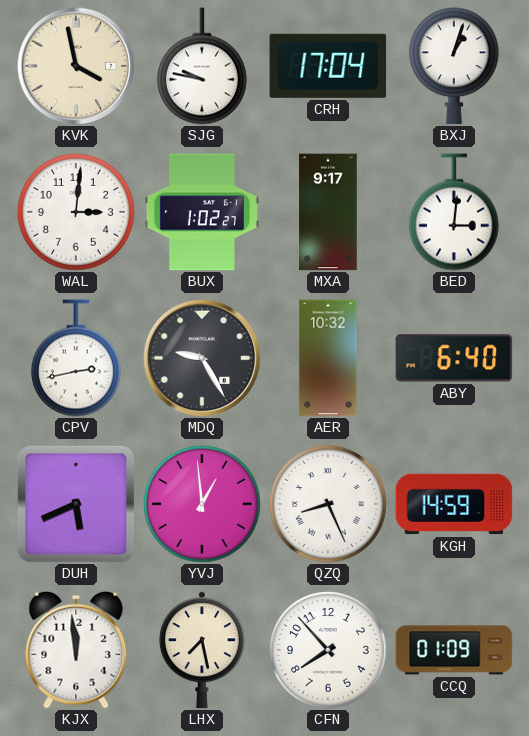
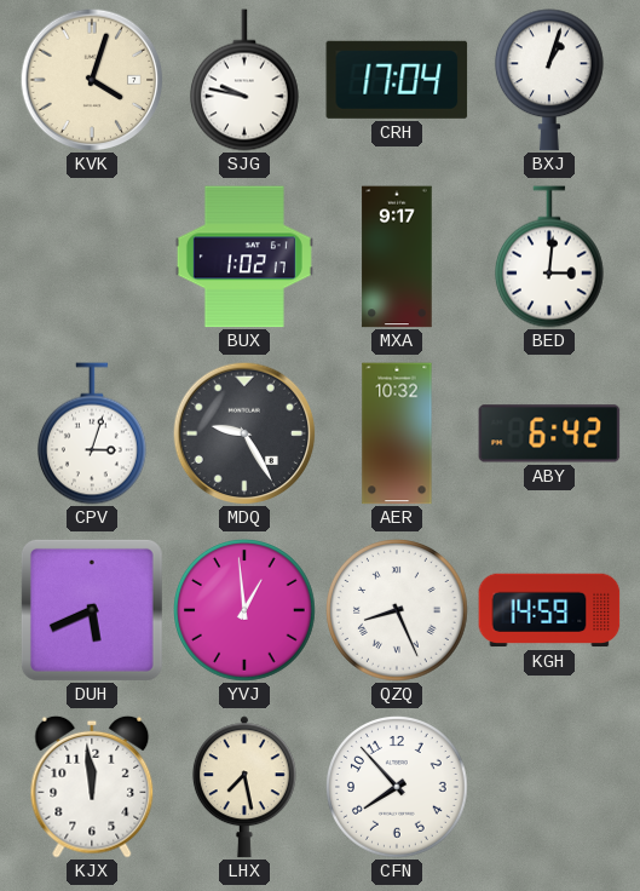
KVK: 3:58 -> 4:03 (92, 80)
WAL: 3:01 -> none (77, 213)
BUX: 1:02:27 -> 1:02:17 (244, 257)
CPV: 2:43 -> 3:03 (92, 433)
ABY: 6:40 -> 6:42 (549, 433)
CCQ: 01:09 -> none (454, 650)
